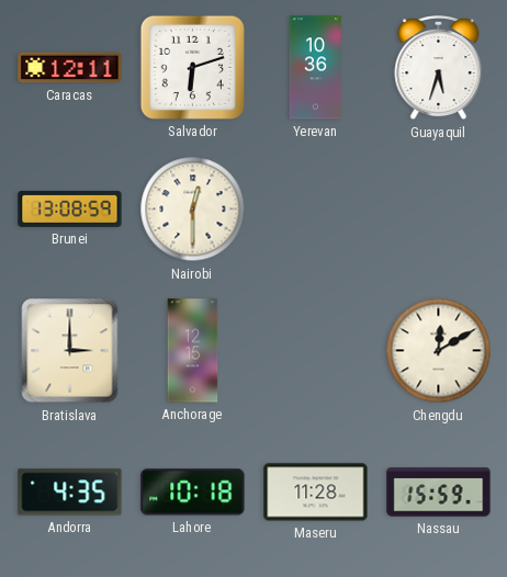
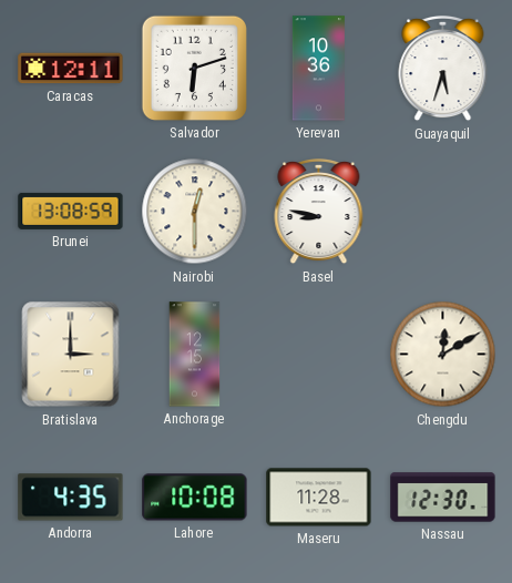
Basel: none -> 8:47 (319, 212)
Lahore: 10:18 -> 10:08 (195, 498)
Nassau: 15:59 -> 12:30 (443, 498)
